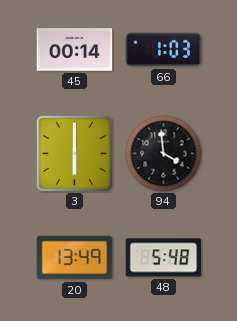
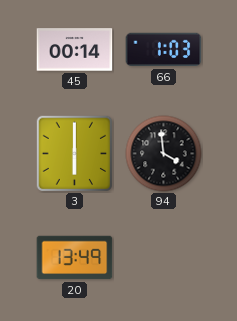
48: 5:48 -> none (164, 258)
